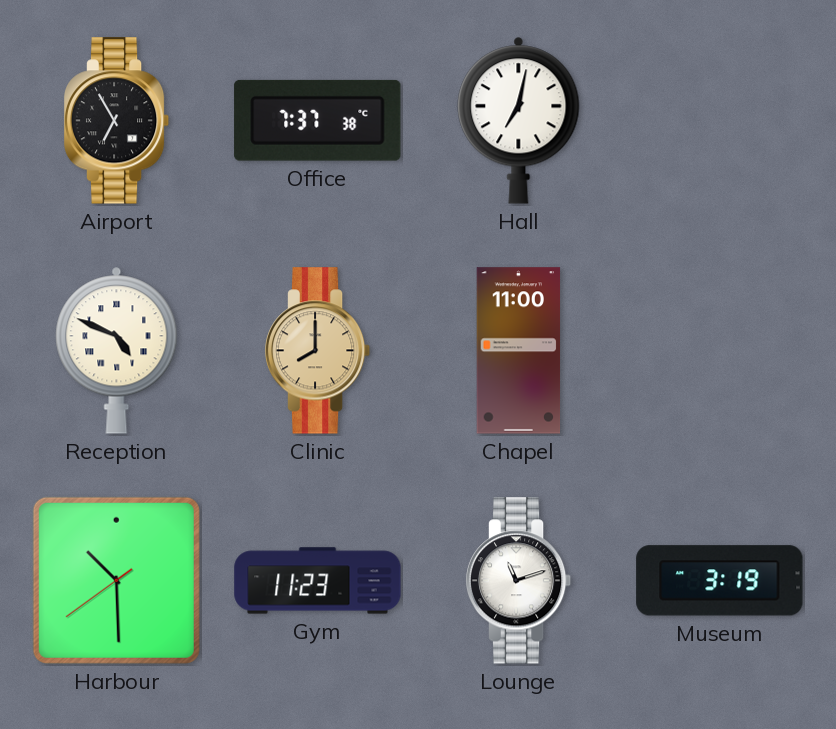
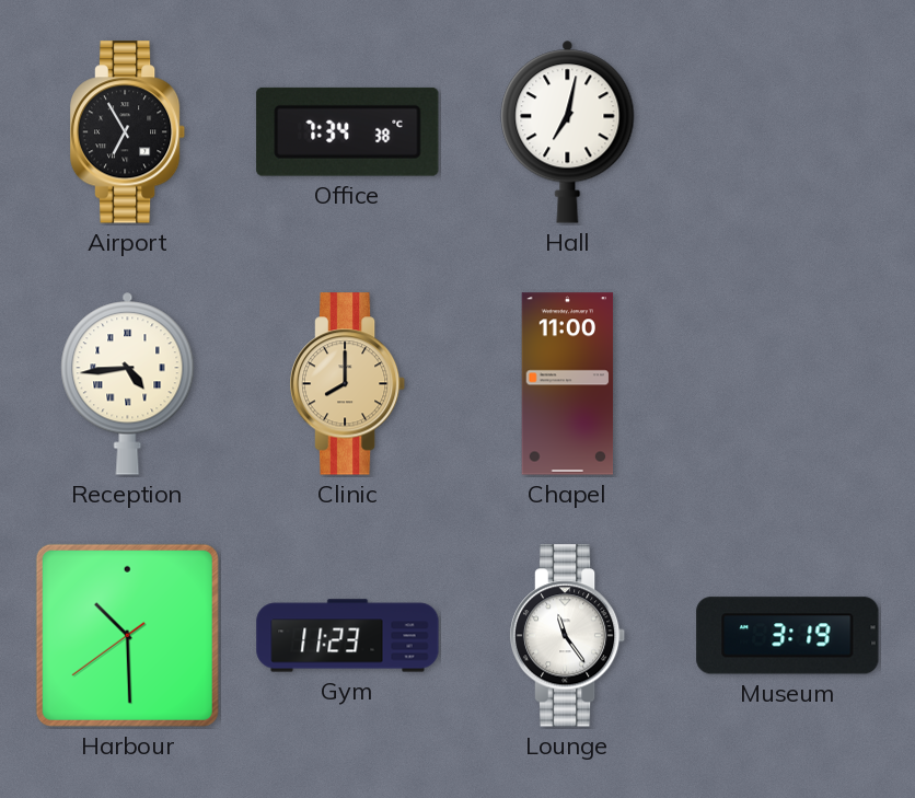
Office: 7:37 -> 7:34 (348, 131)
Reception: 4:49 -> 4:44 (128, 383)
Lounge: 11:12 -> 11:24 (568, 636)
